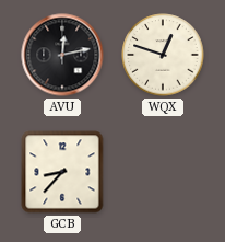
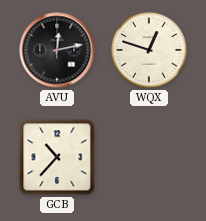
GCB: 8:37 -> 10:37 (57, 157)
